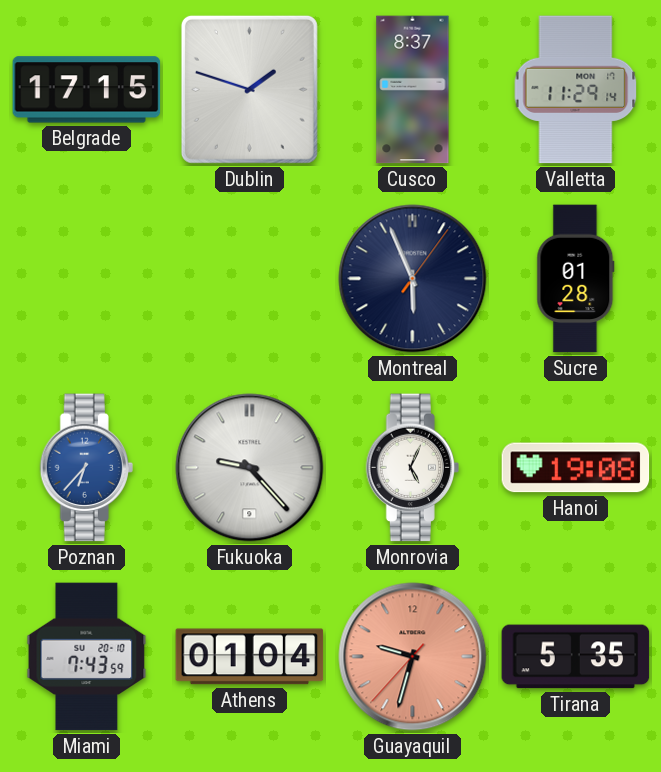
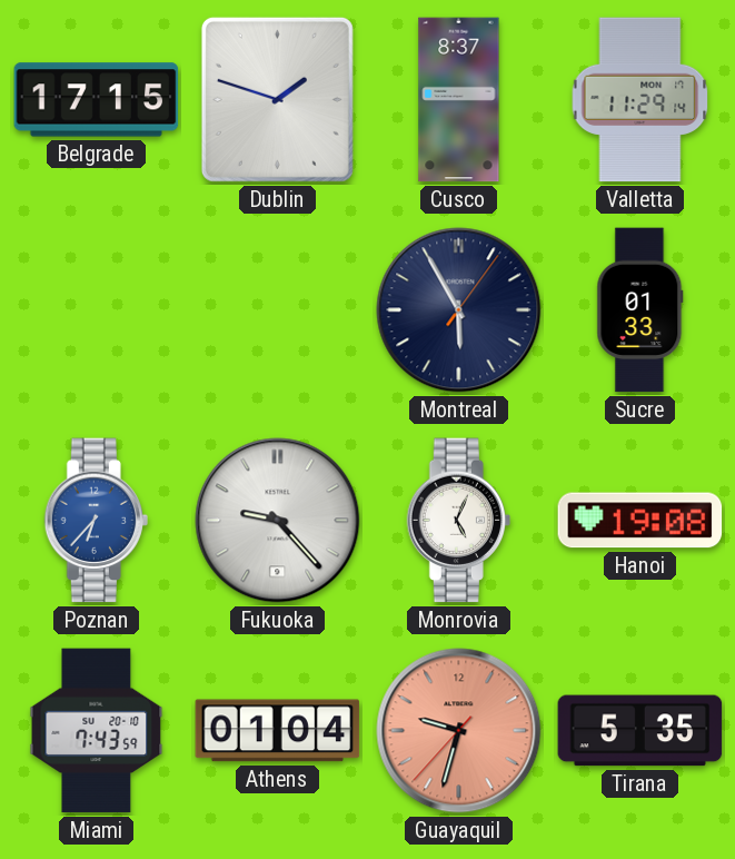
Montreal: 5:56 -> 5:55 (459, 310)
Sucre: 01:28 -> 01:33 (640, 310)
